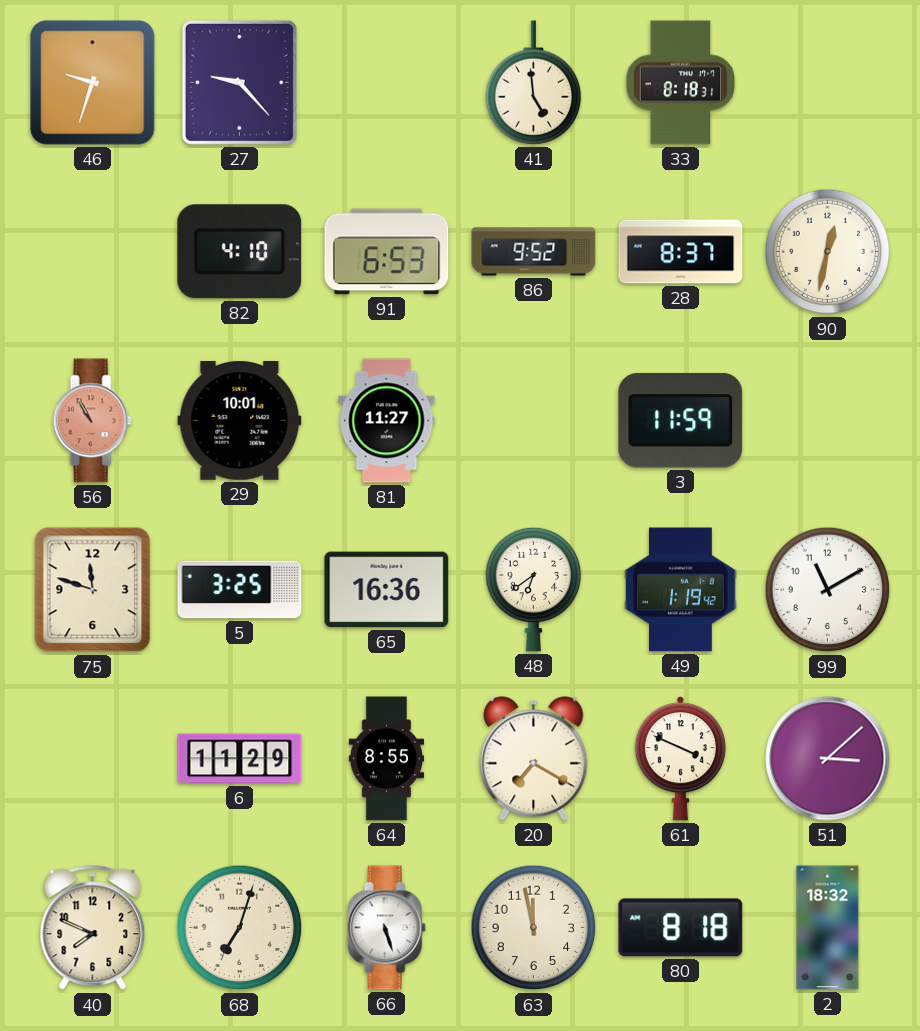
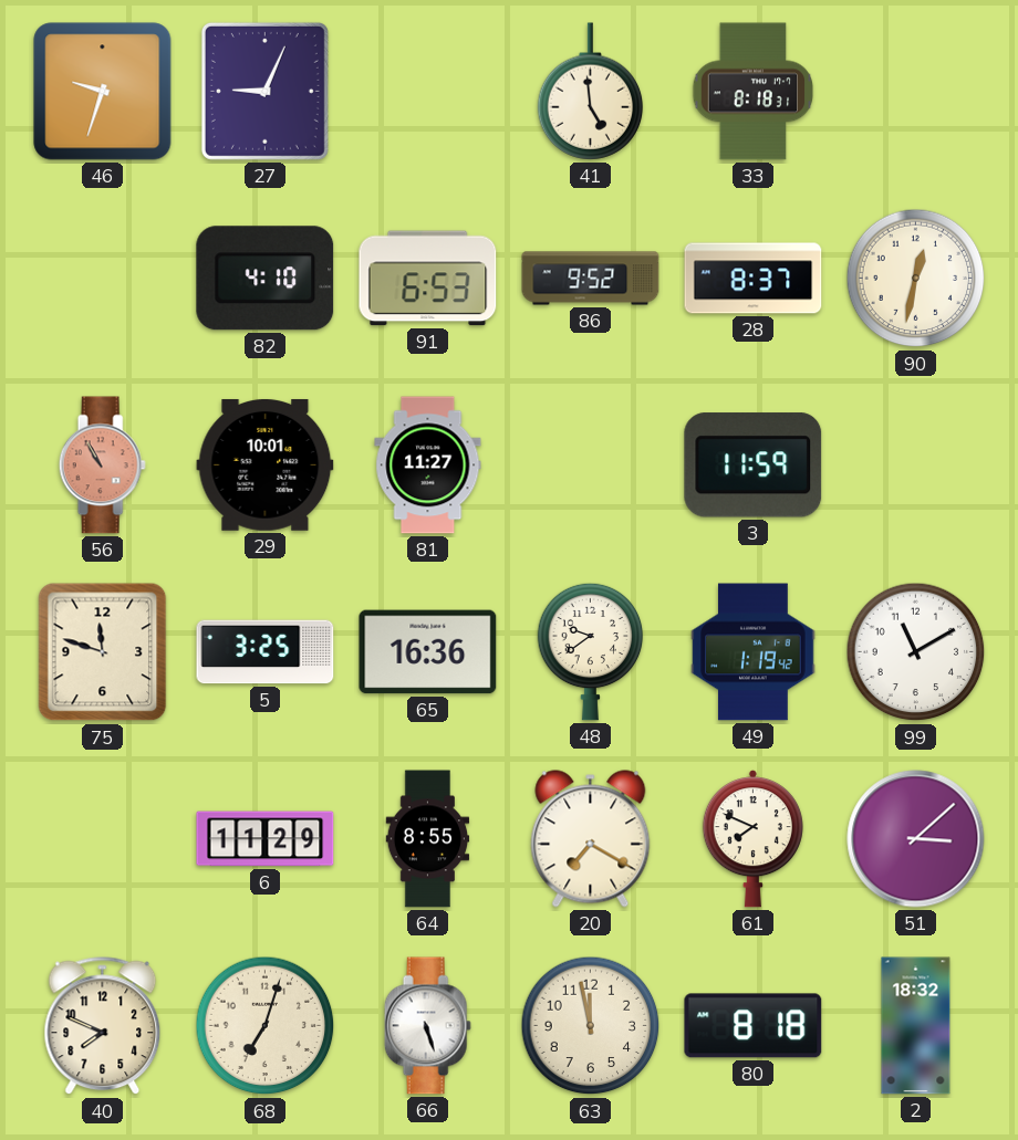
27: 9:23 -> 9:04 (264, 91)
48: 6:39 -> 9:39 (591, 651)
61: 3:49 -> 7:49 (752, 839)
